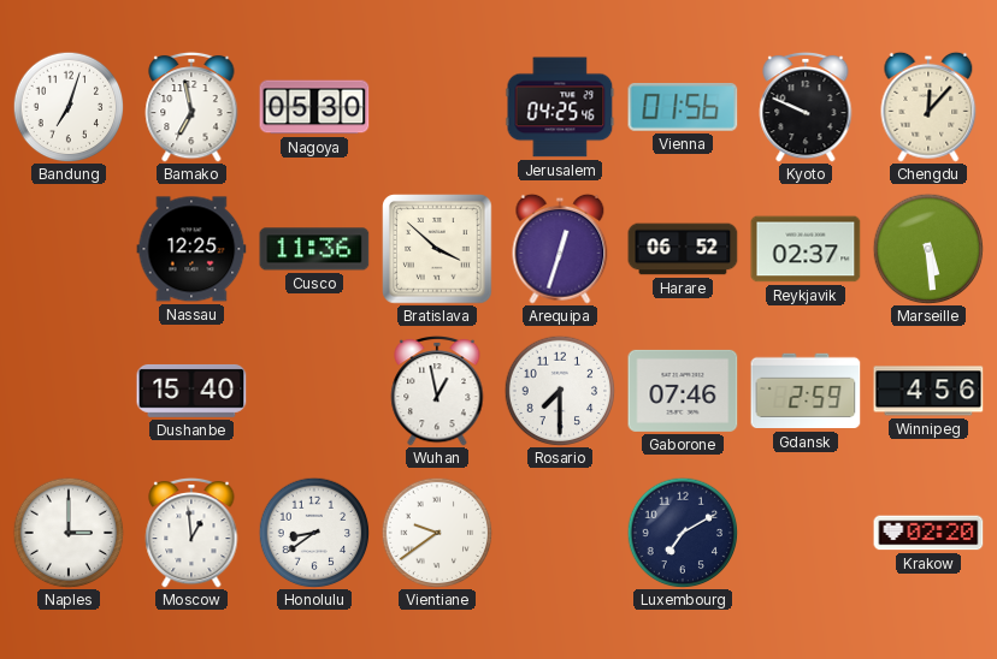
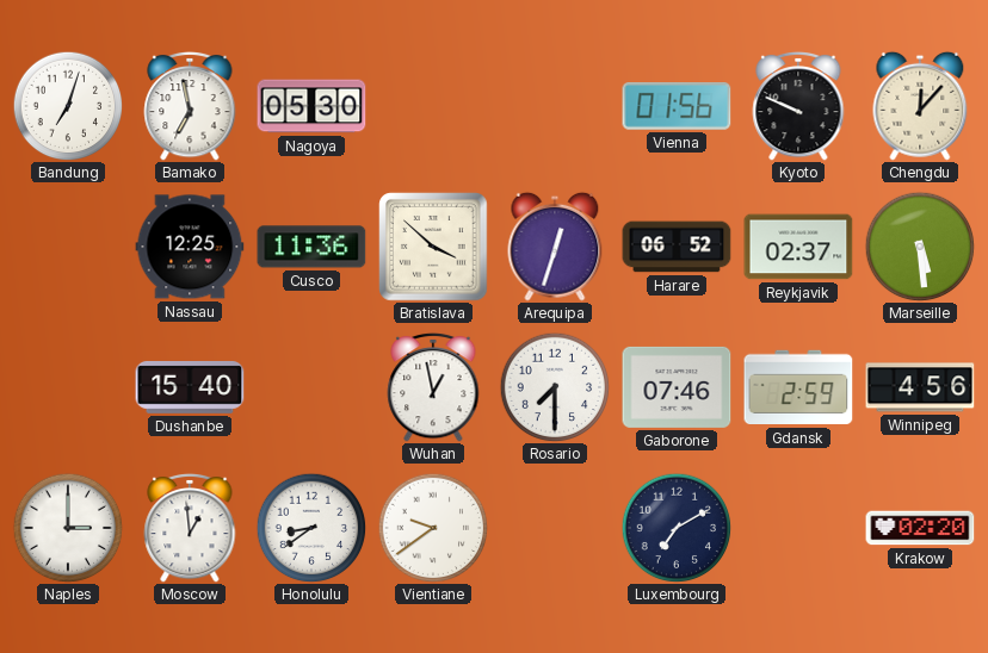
Jerusalem: 04:25 -> none (560, 107)
